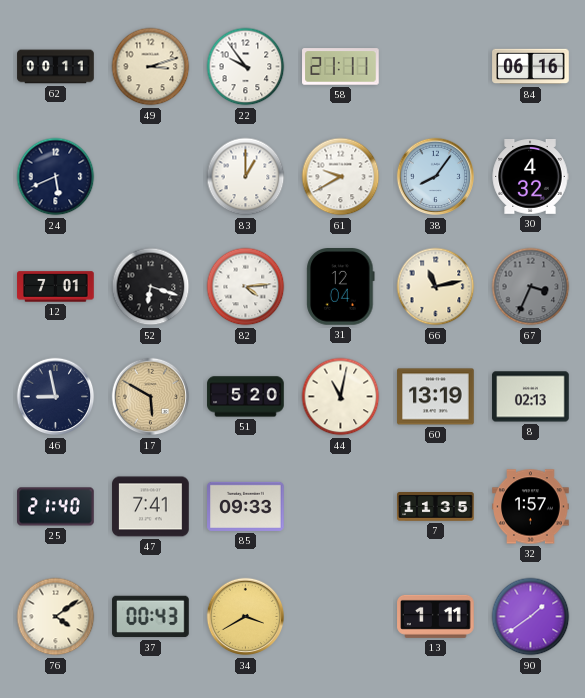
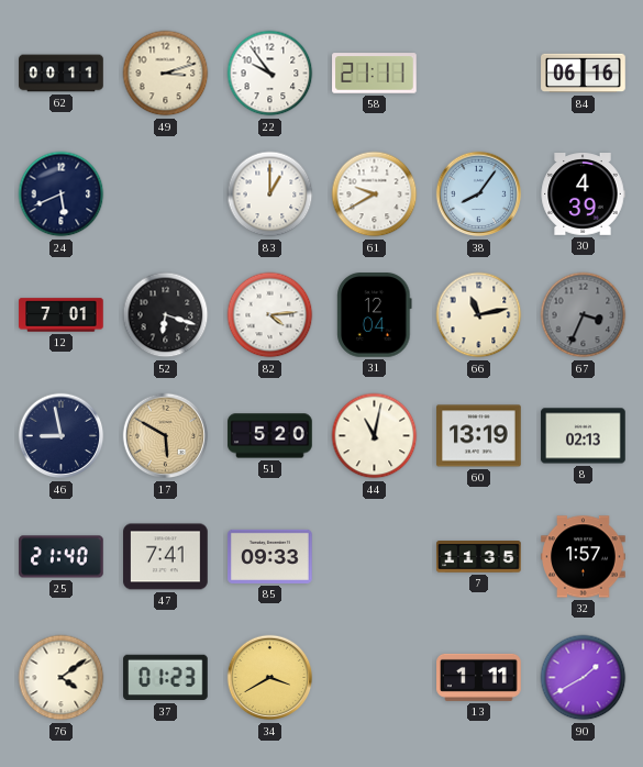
30: 4:32 -> 4:39 (583, 194)
37: 00:43 -> 01:23 (166, 678)
90: 1:39 -> 1:40 (584, 678)
